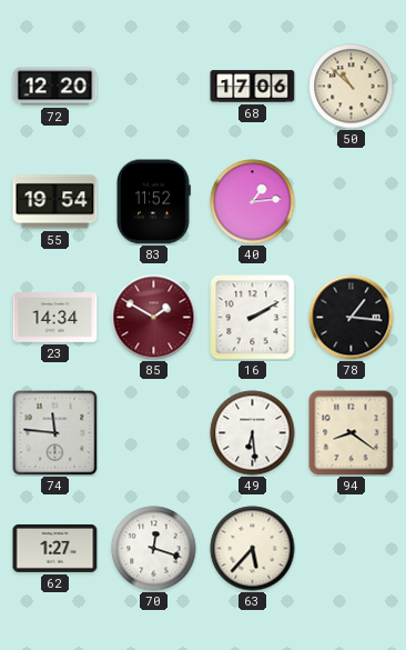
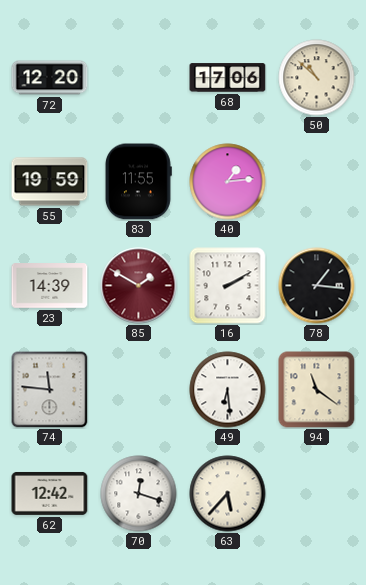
55: 19:54 -> 19:59 (50, 182)
83: 11:52 -> 11:55 (138, 182)
23: 14:34 -> 14:39 (50, 286)
94: 8:21 -> 11:21 (317, 390)
62: 1:27 -> 12:42 (50, 493)
